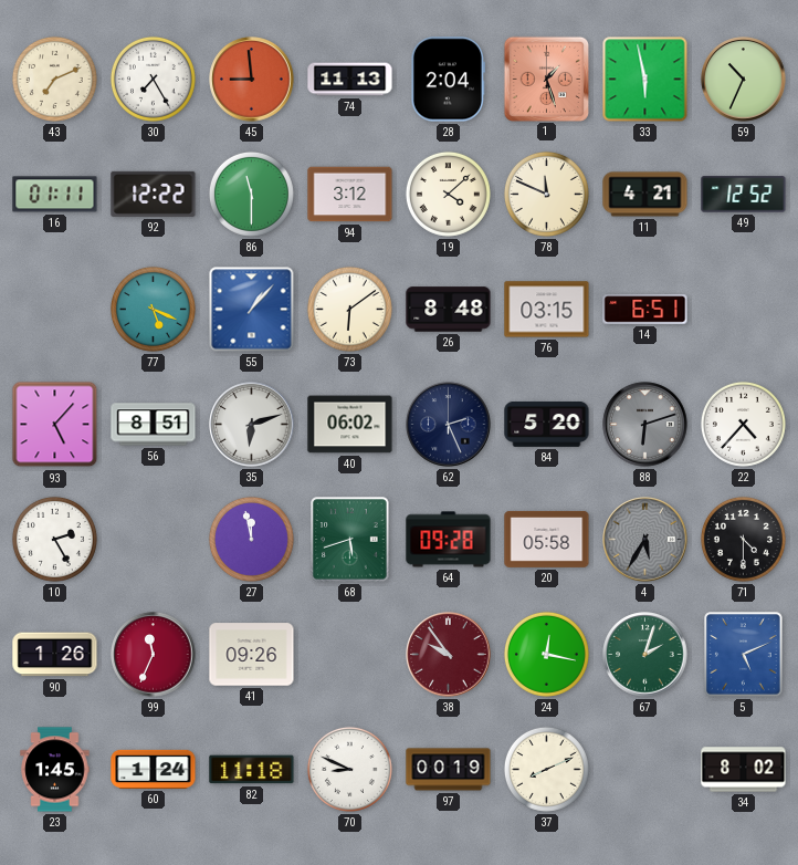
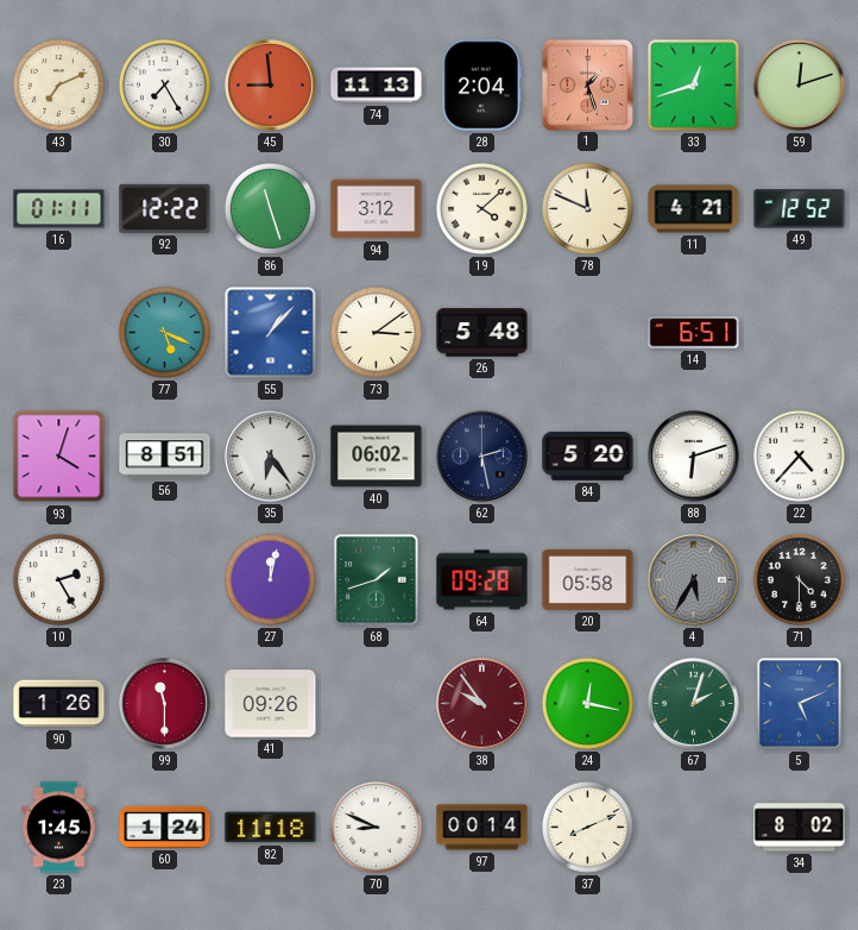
33: 5:58 -> 12:42 (694, 86)
59: 10:34 -> 12:12 (800, 86)
86: 11:30 -> 11:27 (270, 208)
73: 6:09 -> 3:09 (376, 332)
26: 8:48 -> 5:48 (482, 333)
76: 03:15 -> none (547, 310)
93: 5:07 -> 4:03 (59, 457)
35: 6:12 -> 6:24 (271, 457)
62: 2:26 -> 2:28 (482, 457)
88 dial: grey -> white (694, 457)
27: 11:58 -> 12:02 (270, 579)
68: 5:42 -> 1:42 (377, 580)
99: 11:34 -> 11:30 (165, 704)
97: 00:19 -> 00:14 (482, 828)
